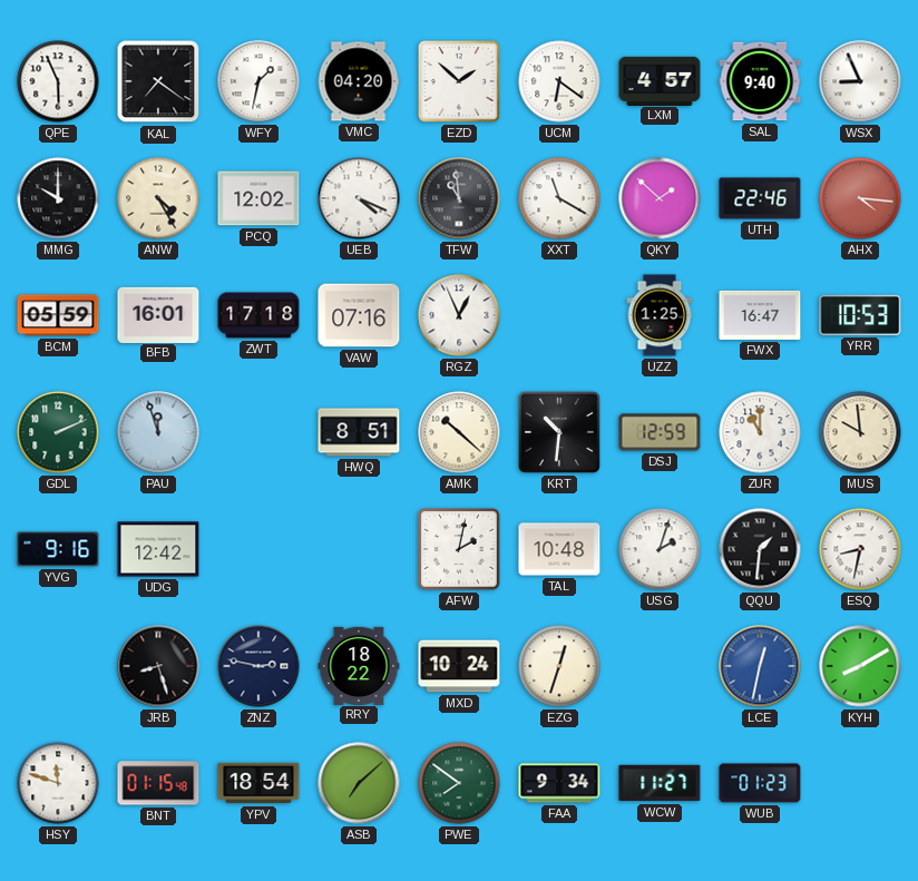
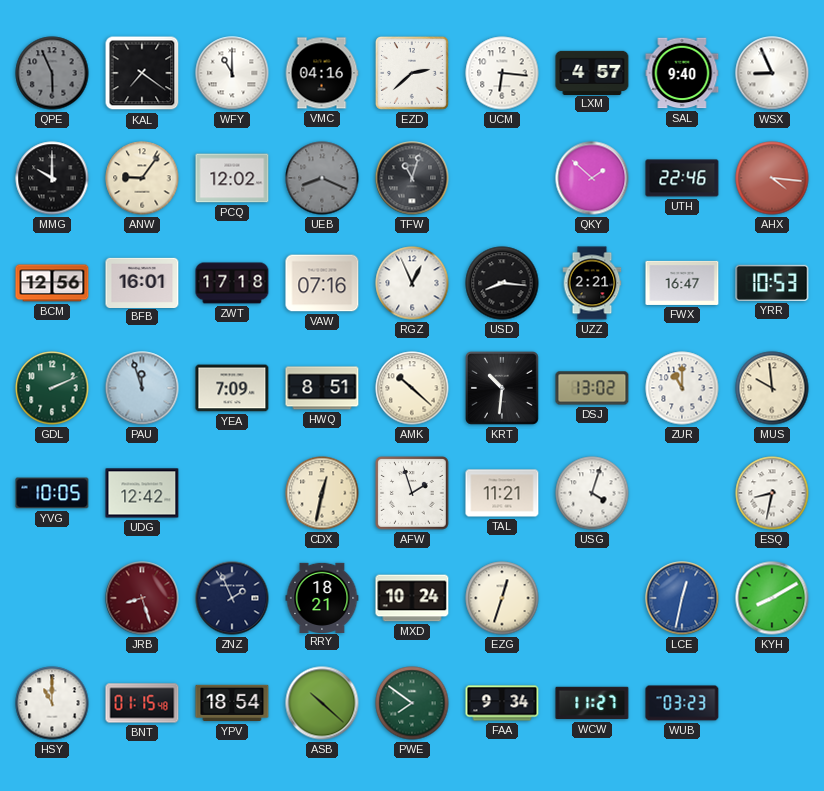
QPE dial: white -> grey (52, 73)
WFY: 1:32 -> 11:00 (232, 73)
VMC: 04:20 -> 04:16 (322, 73)
EZD: 1:52 -> 2:38 (412, 73)
UCM: 6:21 -> 6:16 (502, 73)
ANW: 4:25 -> 9:06 (142, 178)
UEB: 4:19 -> 8:19 (322, 178)
UEB dial: white -> grey (322, 178)
TFW: 10:59 -> 11:03 (412, 178)
XXT: 11:20 -> none (559, 198)
BCM: 05:59 -> 12:56 (52, 283)
USD: none -> 8:16 (502, 283)
UZZ: 1:25 -> 2:21 (592, 283)
YEA: none -> 7:09 (232, 388)
DSJ: 12:59 -> 13:02 (592, 388)
YVG: 9:16 -> 10:05 (52, 493)
CDX: none -> 12:32 (322, 493)
AFW: 2:02 -> 1:57 (412, 493)
TAL: 10:48 -> 11:21 (502, 493)
USG: 2:03 -> 4:03 (592, 493)
QQU: 1:31 -> none (760, 549)
JRB dial: black -> burgundy (142, 598)
ZNZ: 2:47 -> 1:56 (232, 598)
RRY: 18:22 -> 18:21 (322, 597)
HSY: 11:48 -> 11:00 (52, 703)
ASB: 7:08 -> 10:22 (322, 703)
WUB: 01:23 -> 03:23 (682, 703)
